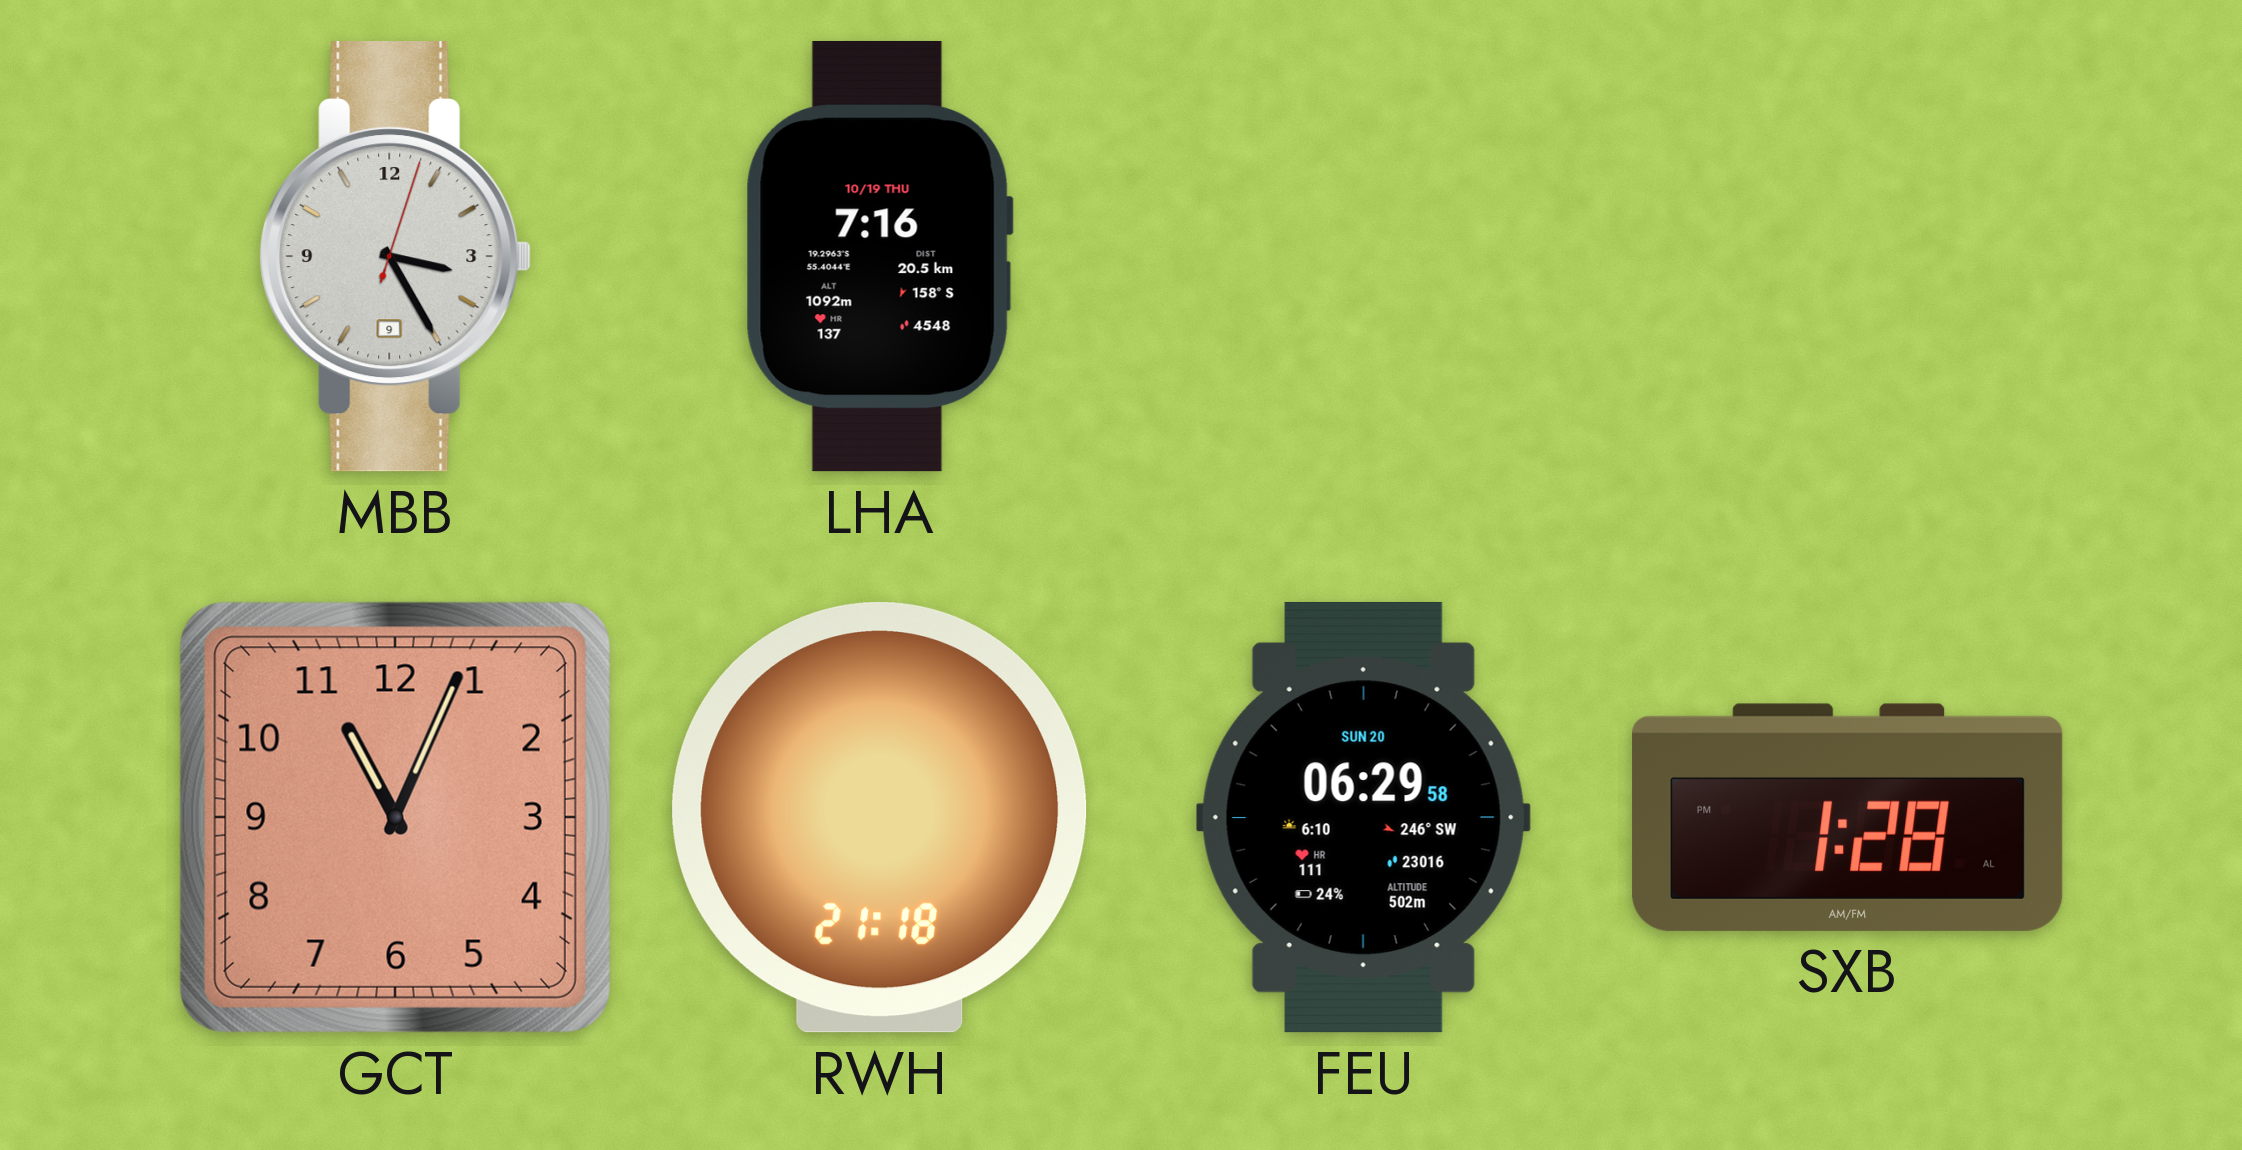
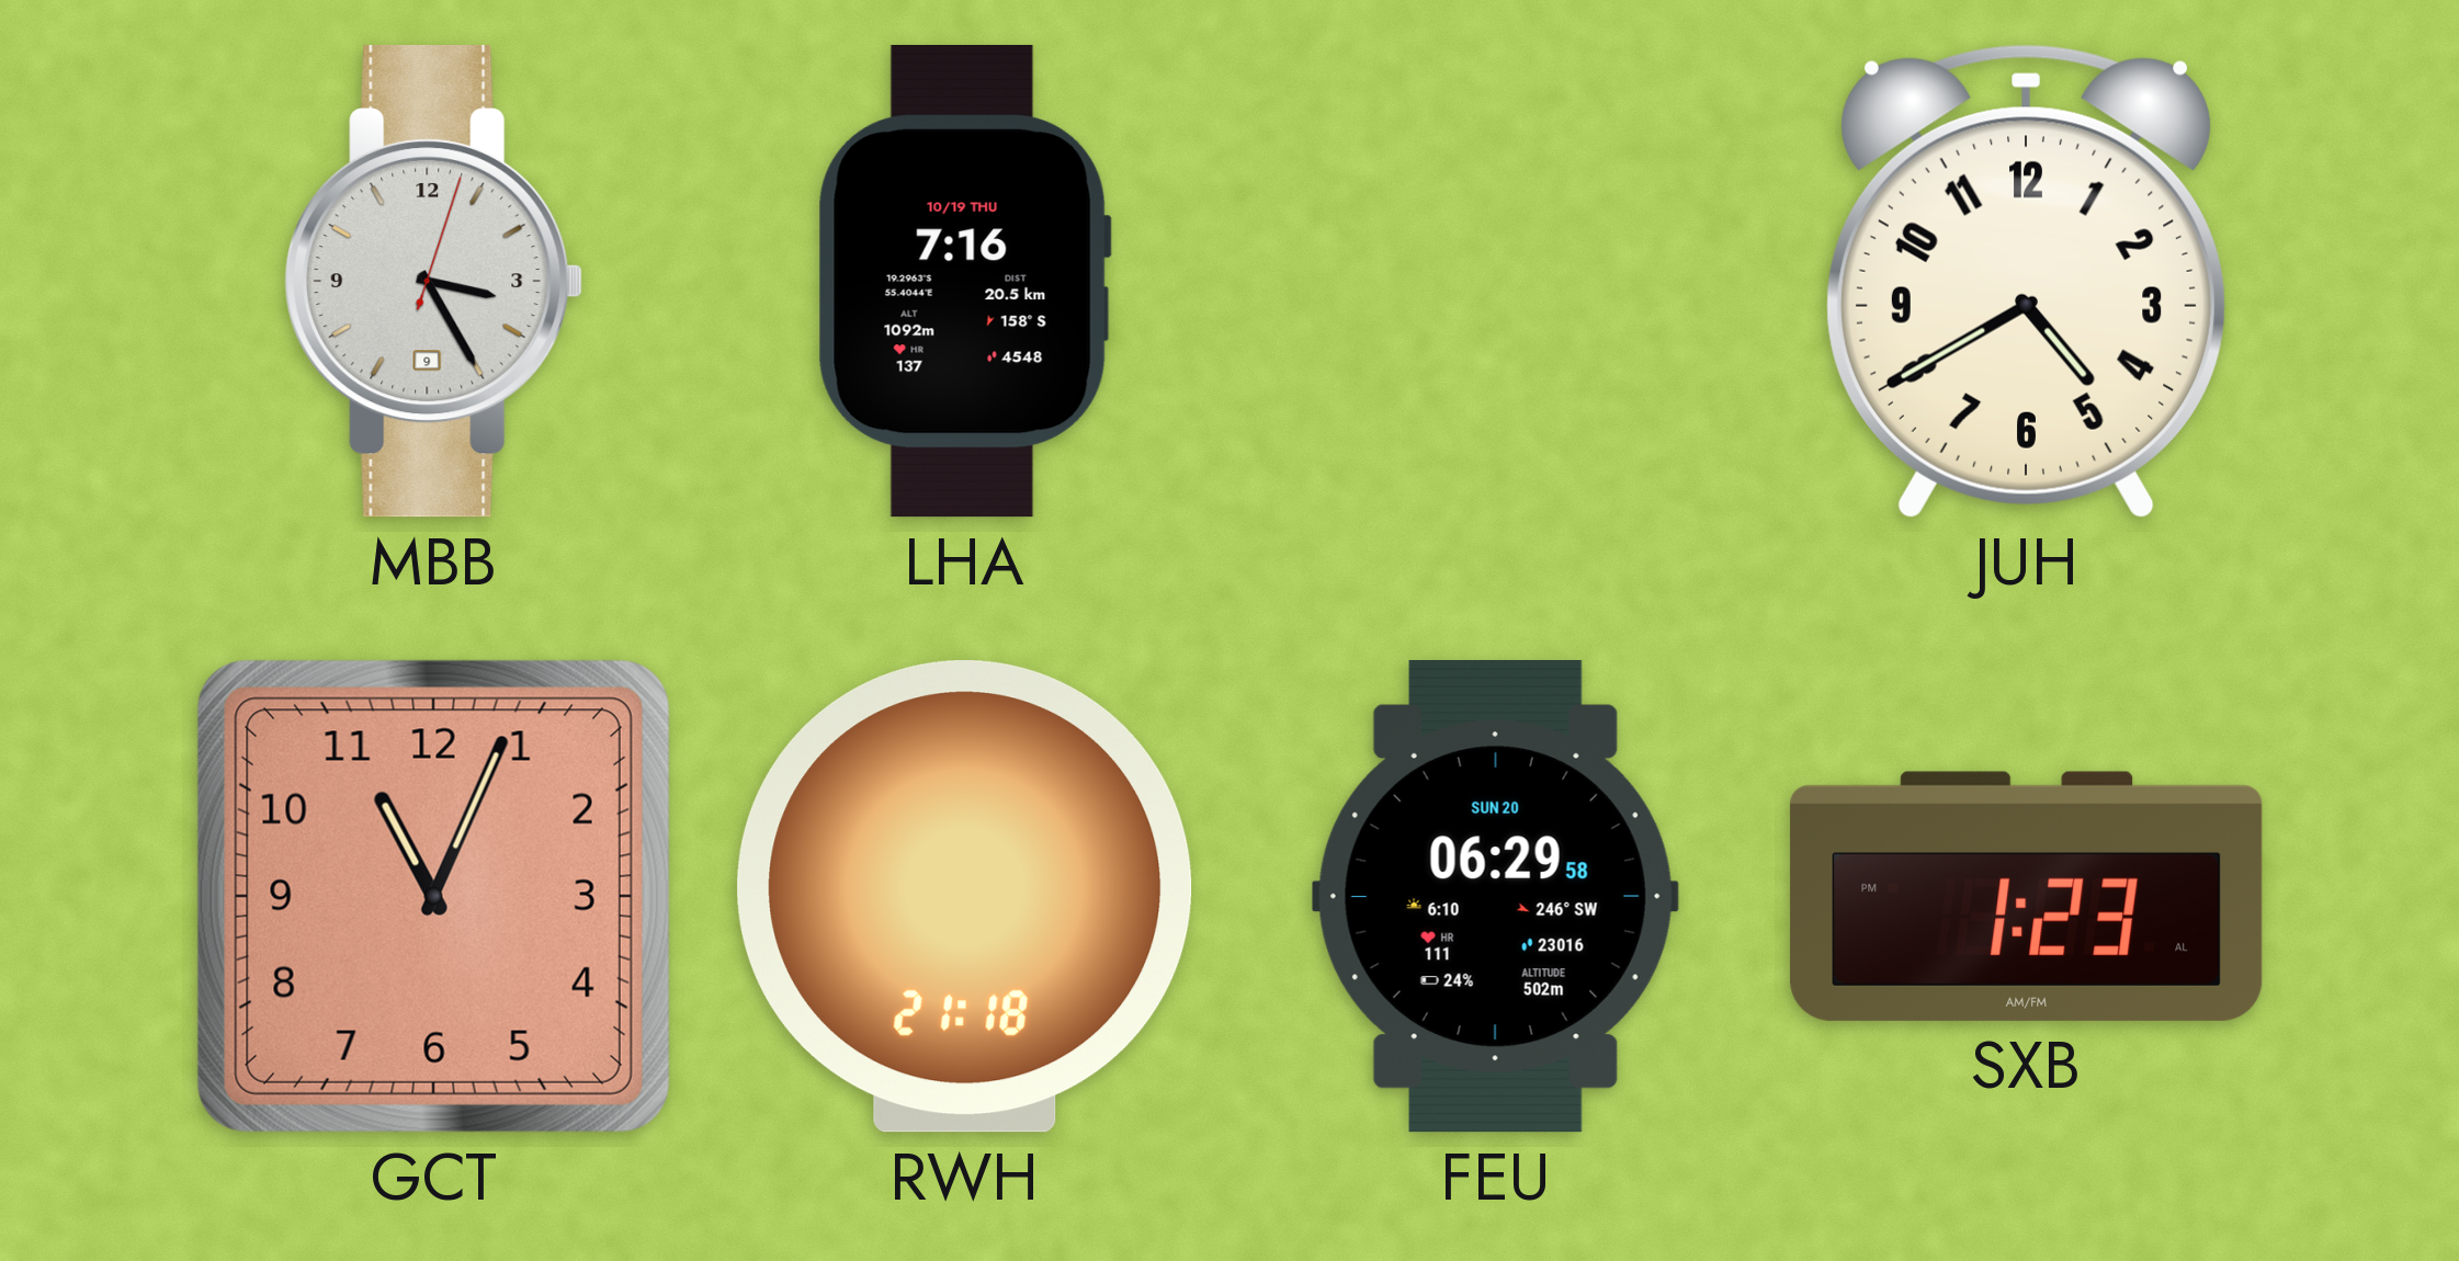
JUH: none -> 4:40 (2026, 282)
SXB: 1:28 -> 1:23 (2027, 896)
